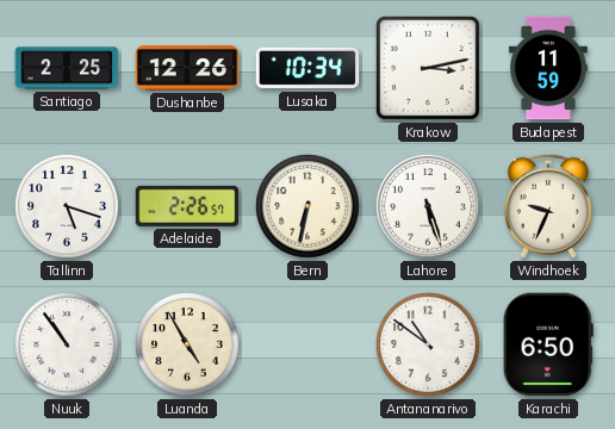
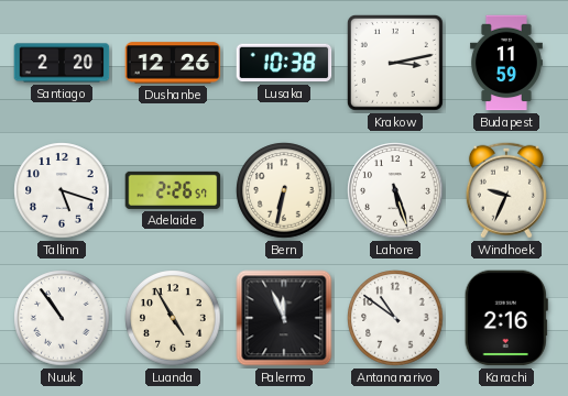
Santiago: 2:25 -> 2:20 (62, 63)
Lusaka: 10:34 -> 10:38 (284, 63)
Palermo: none -> 11:56 (284, 318)
Karachi: 6:50 -> 2:16 (506, 318)
